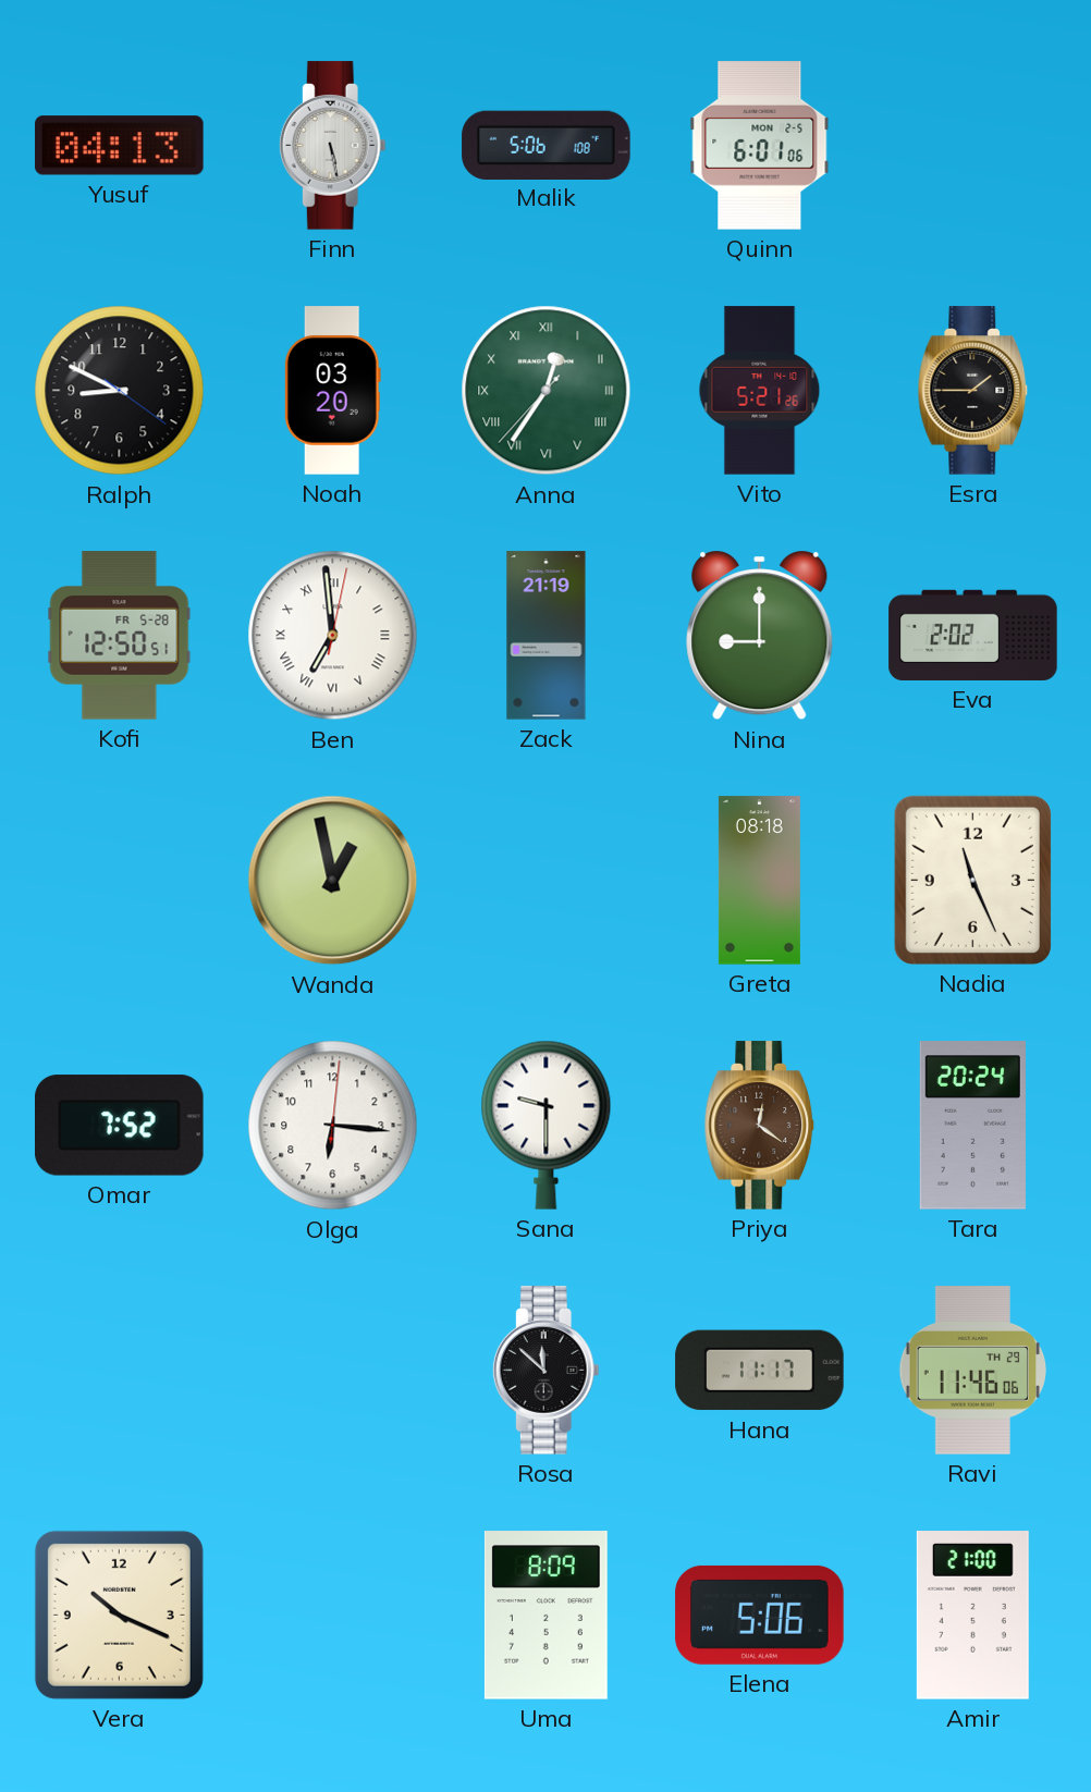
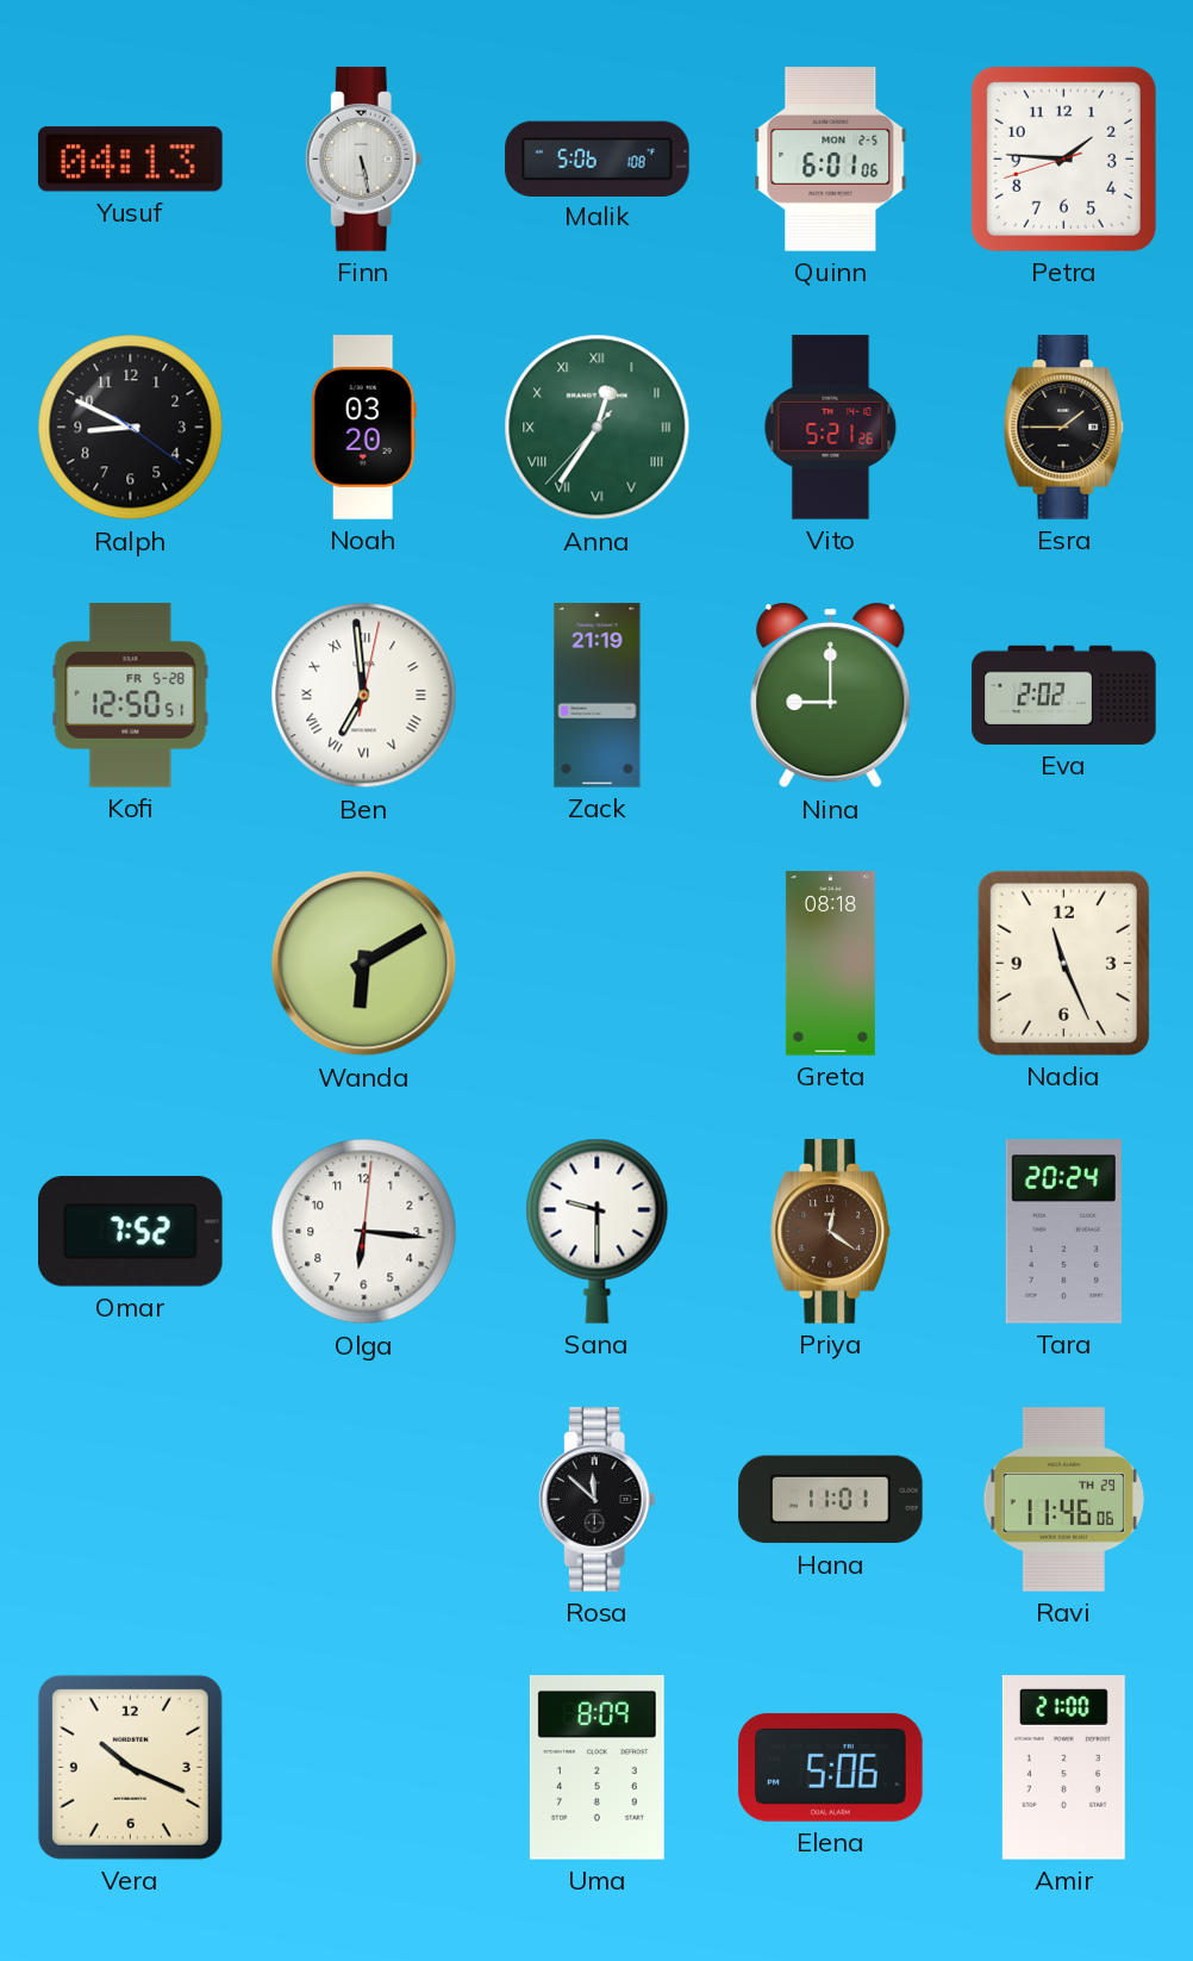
Petra: none -> 1:45 (1063, 158)
Wanda: 12:58 -> 6:10 (364, 964)
Hana: 11:17 -> 11:01 (831, 1500)
